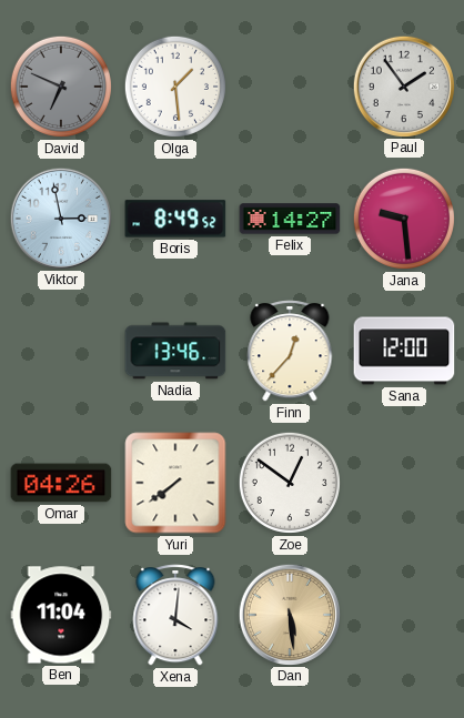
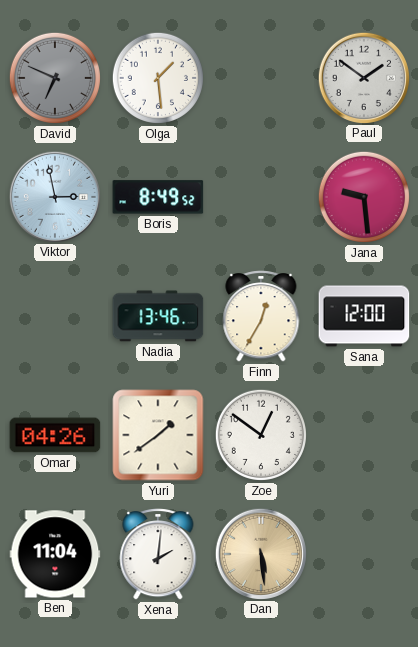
Paul: 1:54 -> 1:51 (363, 77)
Felix: 14:27 -> none (290, 219)
Finn: 12:37 -> 12:35 (261, 316)
Yuri: 7:39 -> 1:39 (158, 435)
Xena: 4:01 -> 2:01 (158, 554)
